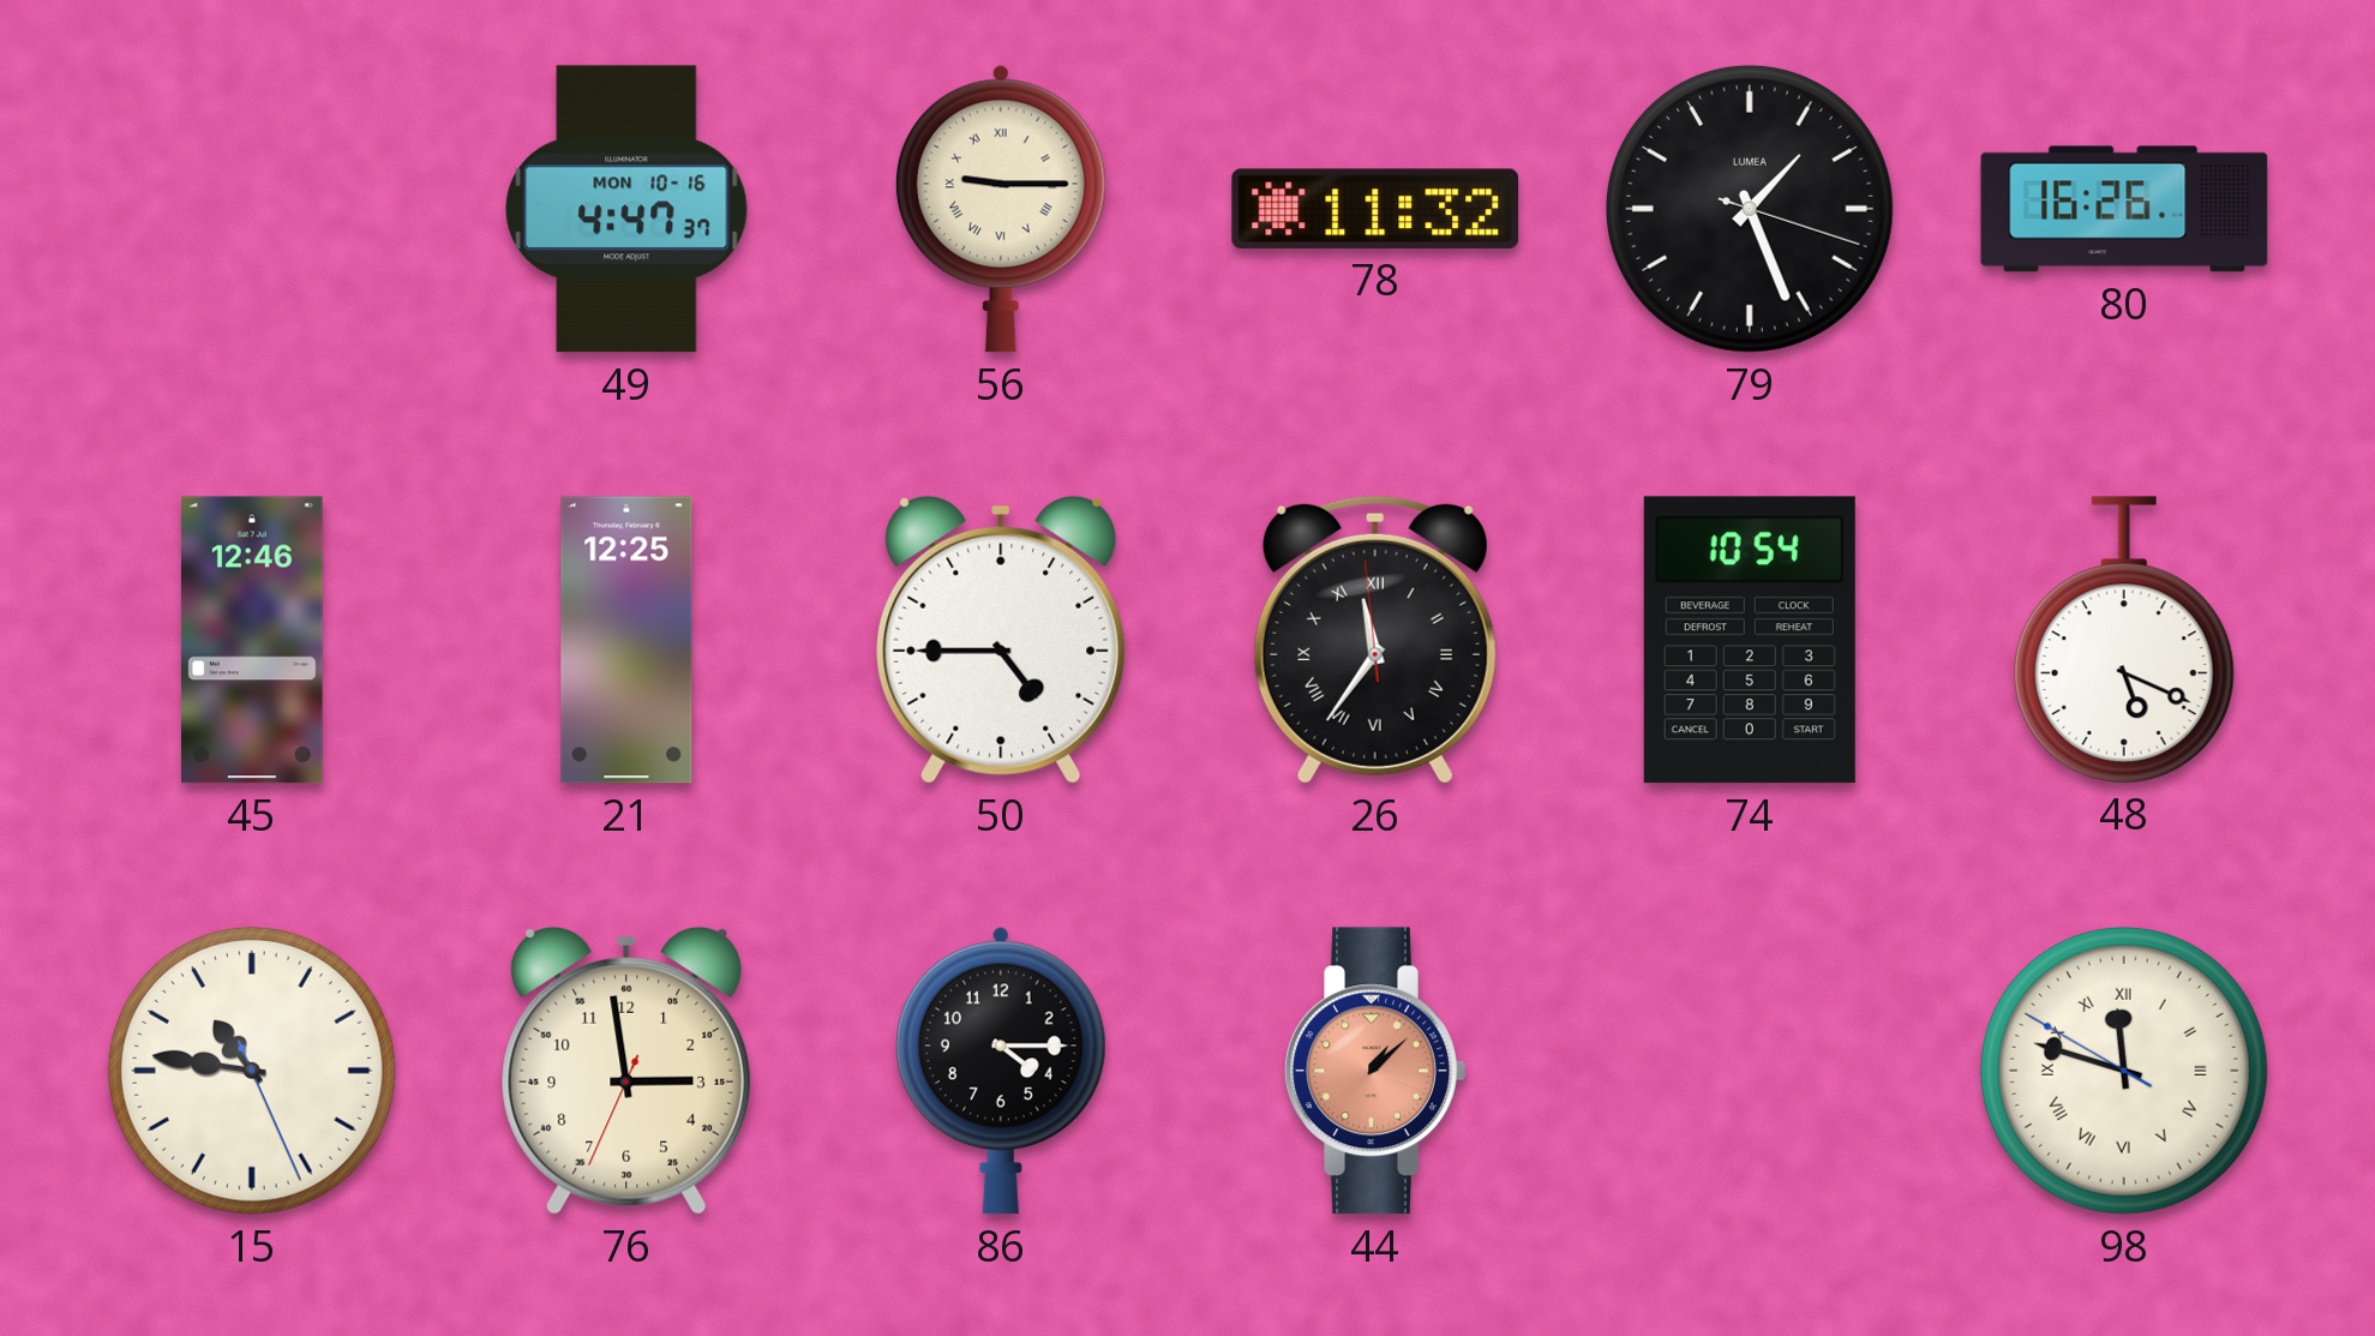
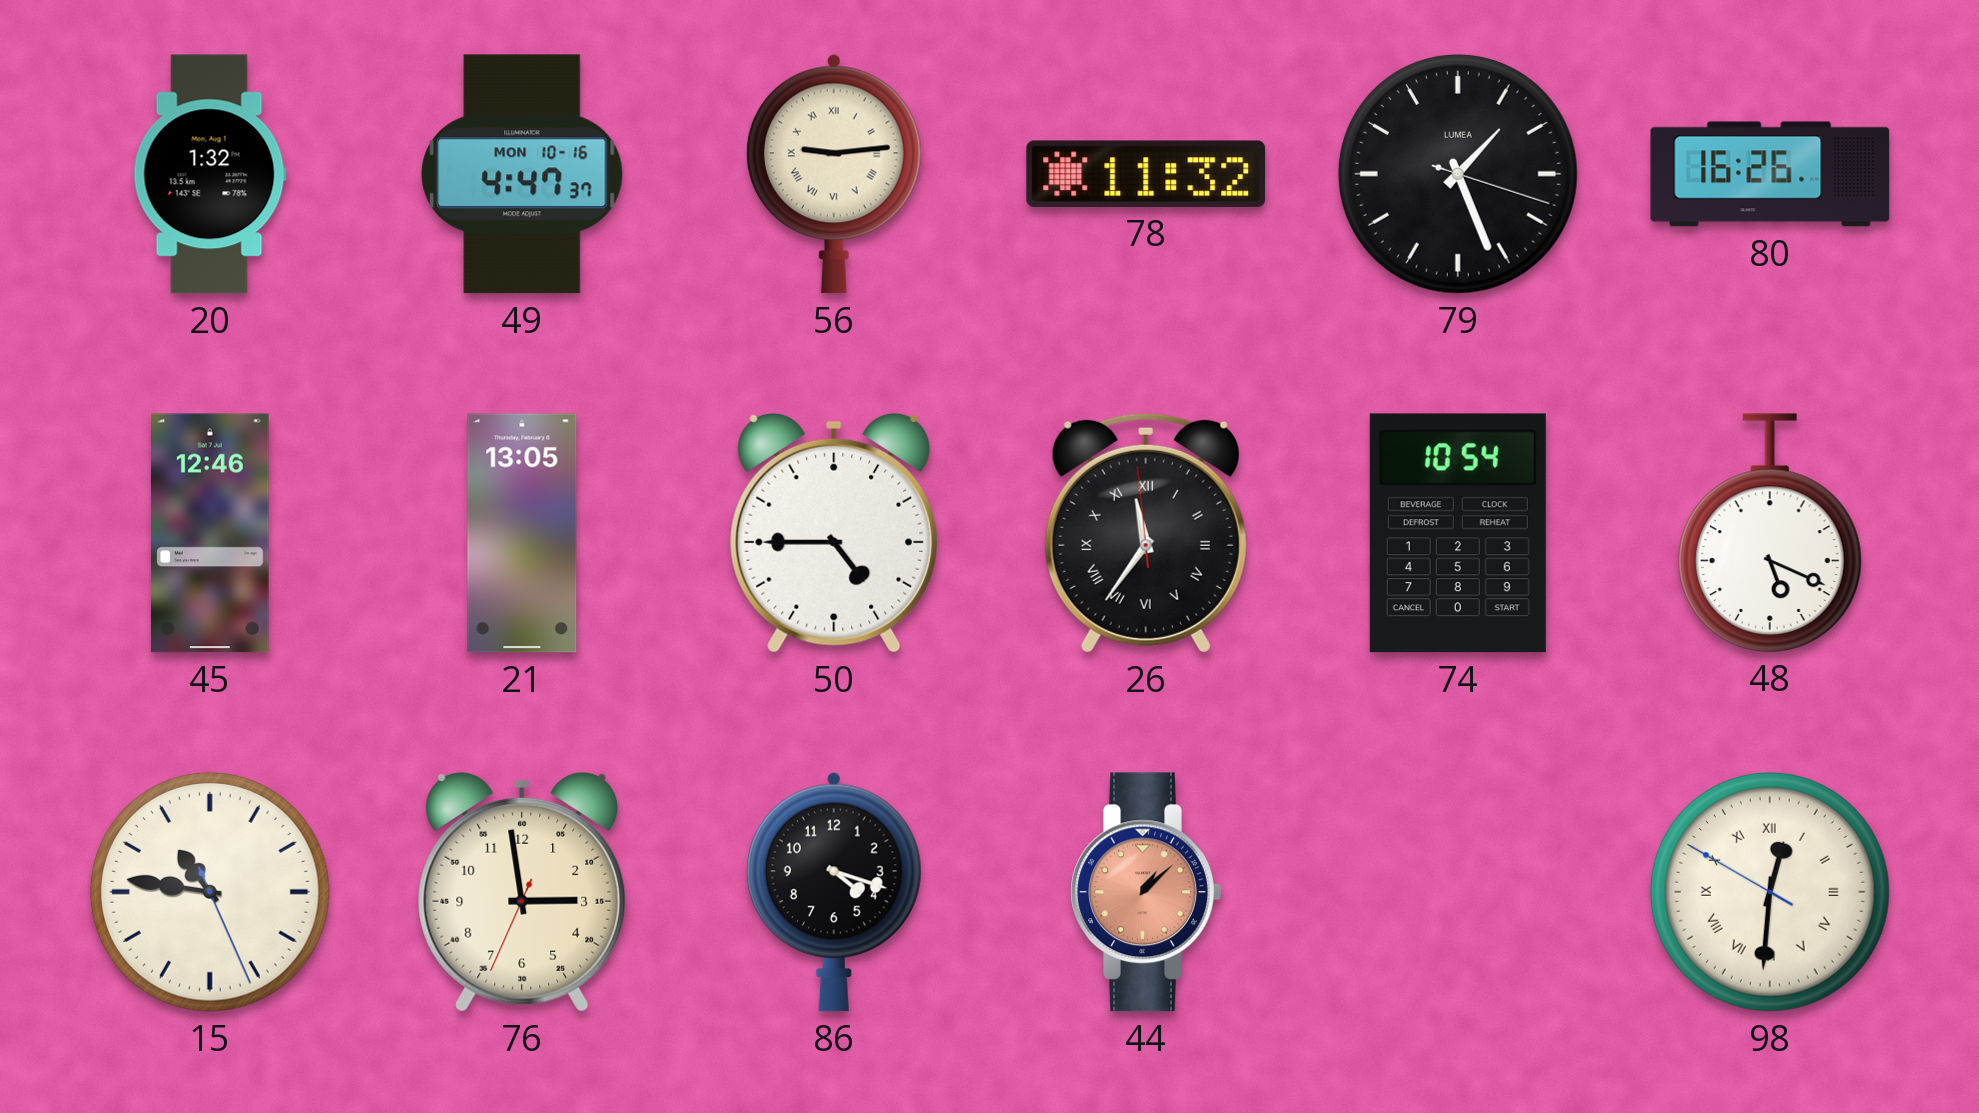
20: none -> 1:32 (210, 174)
56: 9:15 -> 9:14 (834, 174)
21: 12:25 -> 13:05 (522, 533)
86: 4:15 -> 4:18 (834, 892)
98: 11:47 -> 12:30 (1770, 892)
